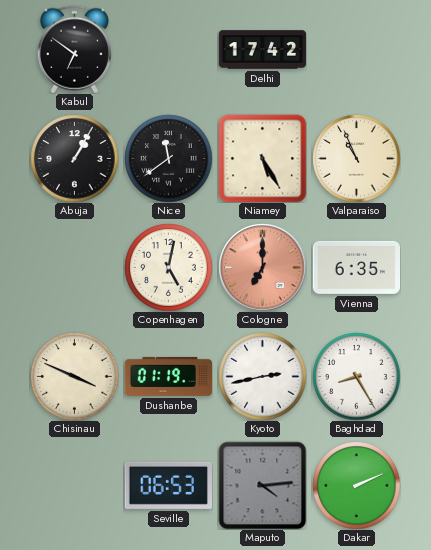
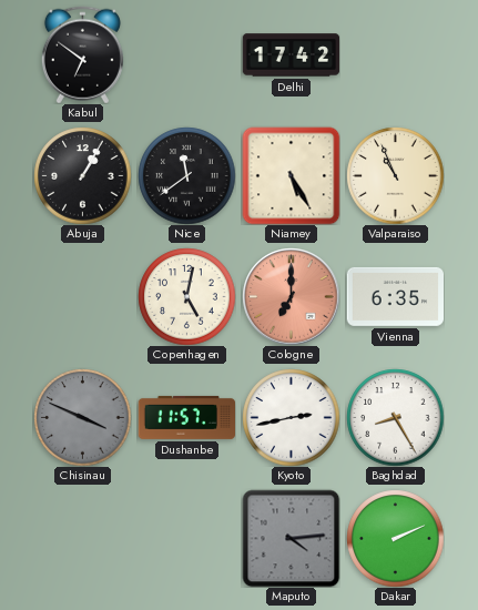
Chisinau dial: cream -> grey (82, 417)
Dushanbe: 01:19 -> 11:57 (186, 417)
Seville: 06:53 -> none (168, 485)
